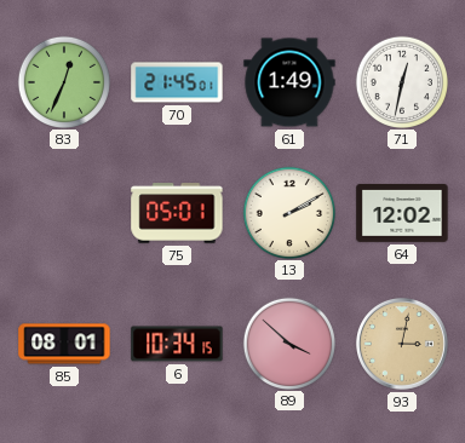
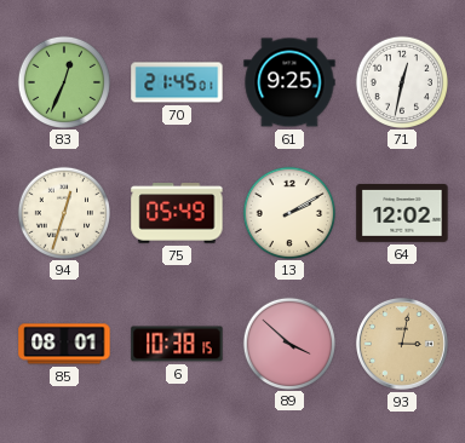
61: 1:49 -> 9:25 (289, 82)
94: none -> 12:33 (63, 212)
75: 05:01 -> 05:49 (177, 213)
6: 10:34 -> 10:38 (177, 344)
